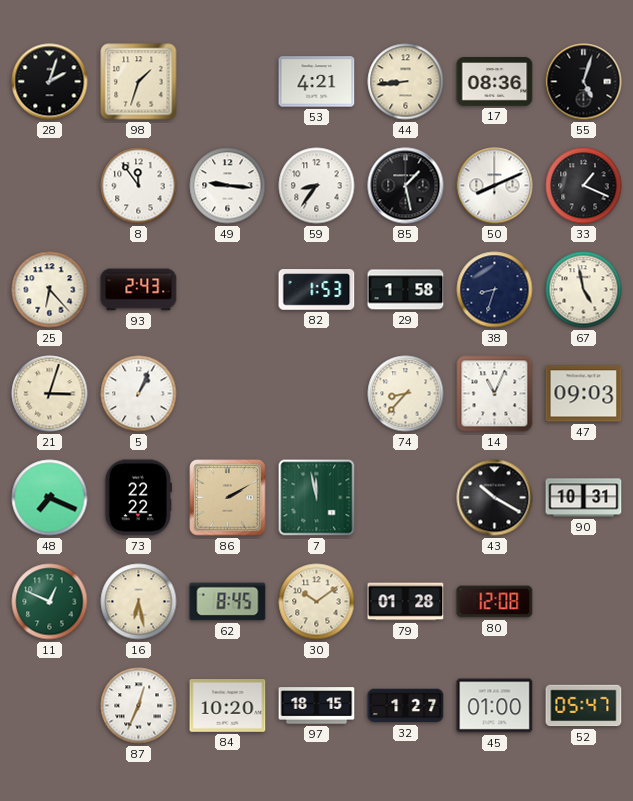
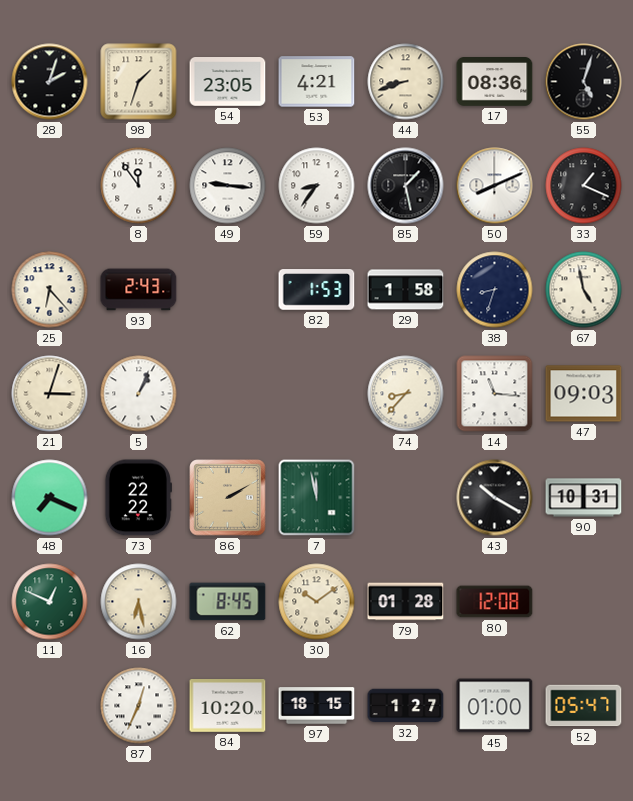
54: none -> 23:05 (228, 82)
44: 8:44 -> 8:42 (406, 82)
14: 11:04 -> 11:16 (495, 394)
